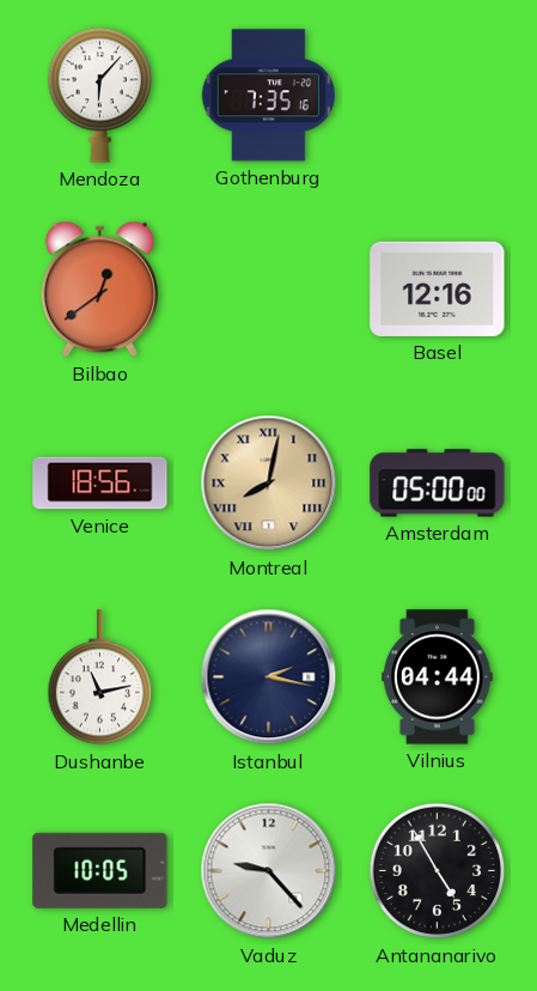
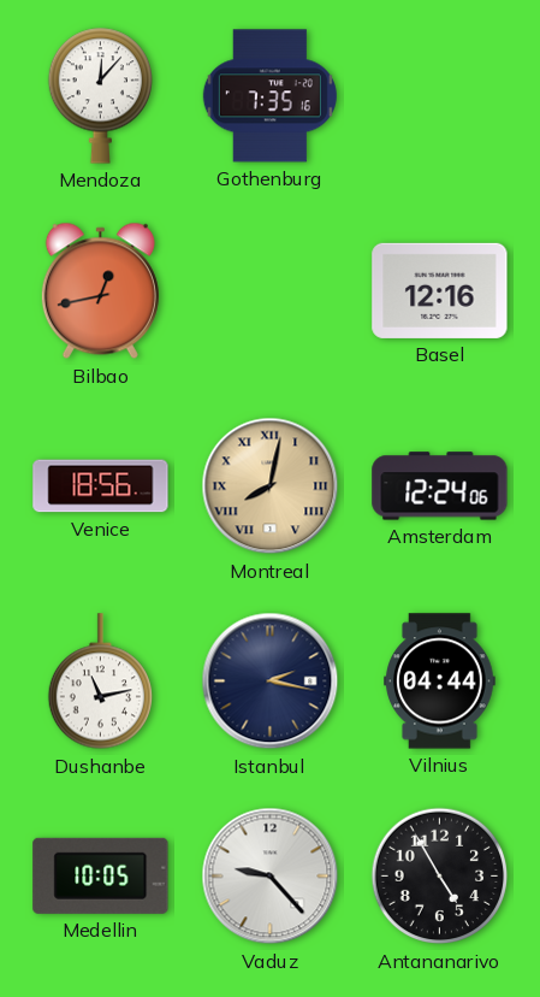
Mendoza: 6:07 -> 12:07 (100, 95)
Bilbao: 12:39 -> 12:43 (100, 291)
Amsterdam: 05:00 -> 12:24 (440, 486)
